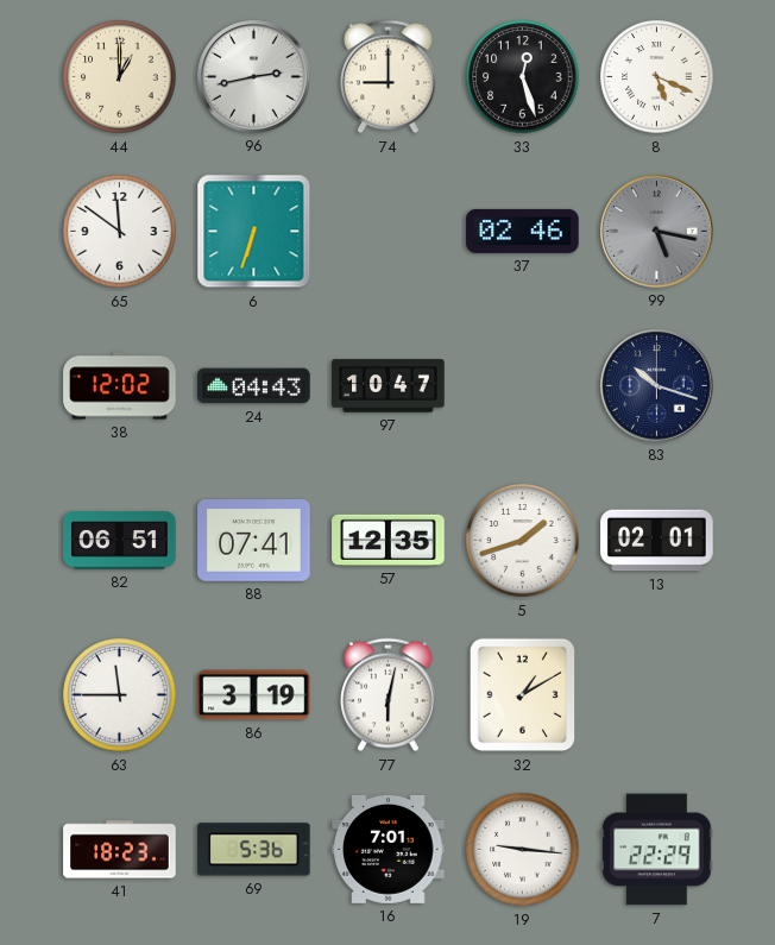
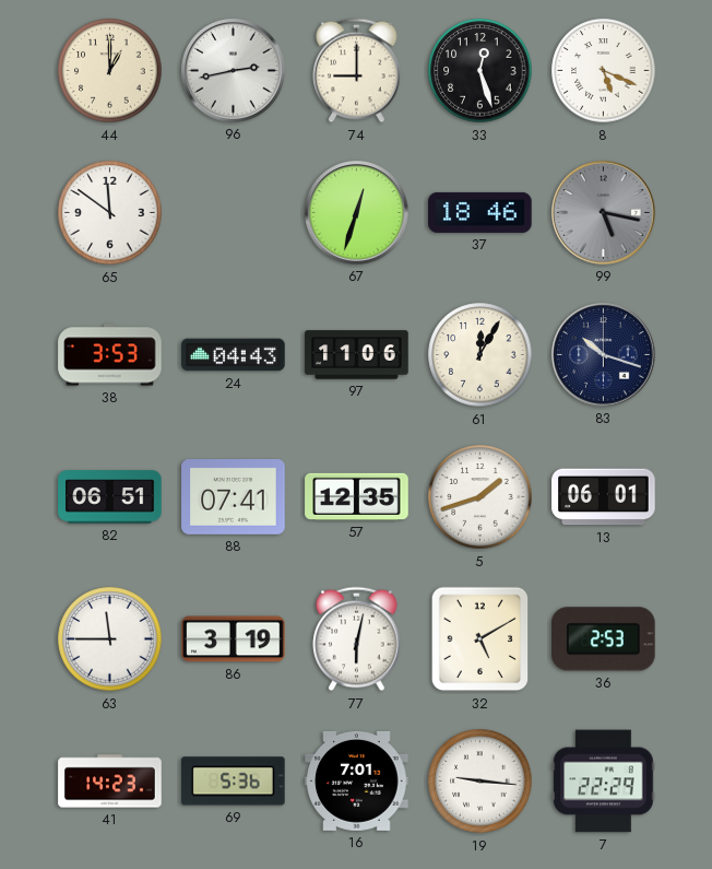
6: 6:33 -> none (254, 232)
67: none -> 12:33 (357, 213)
37: 02:46 -> 18:46 (480, 212)
38: 12:02 -> 3:53 (110, 355)
97: 10:47 -> 11:06 (357, 355)
61: none -> 12:05 (480, 355)
13: 02:01 -> 06:01 (604, 497)
32: 1:10 -> 5:10 (480, 639)
36: none -> 2:53 (604, 639)
41: 18:23 -> 14:23 (110, 782)
